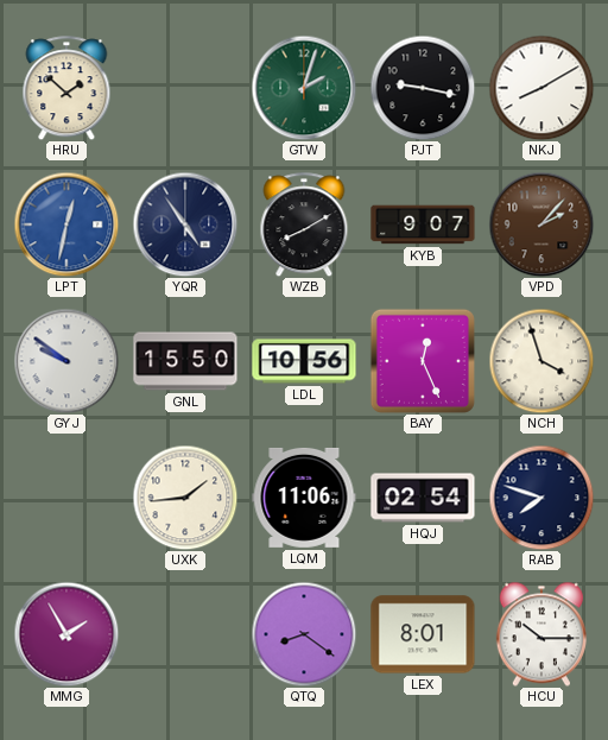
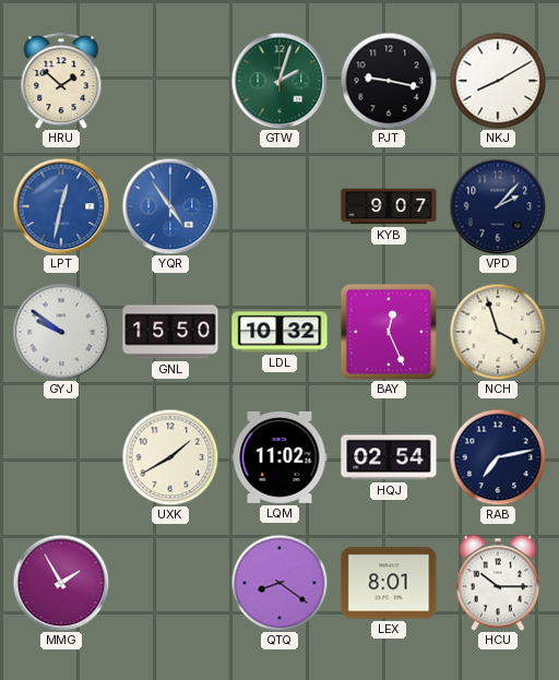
YQR dial: navy -> blue (170, 206)
WZB: 8:10 -> none (304, 224)
VPD dial: brown -> navy (498, 206)
LDL: 10:56 -> 10:32 (279, 332)
UXK: 1:44 -> 1:40 (170, 457)
LQM: 11:06 -> 11:02 (279, 457)
RAB: 7:48 -> 7:13 (498, 457)
